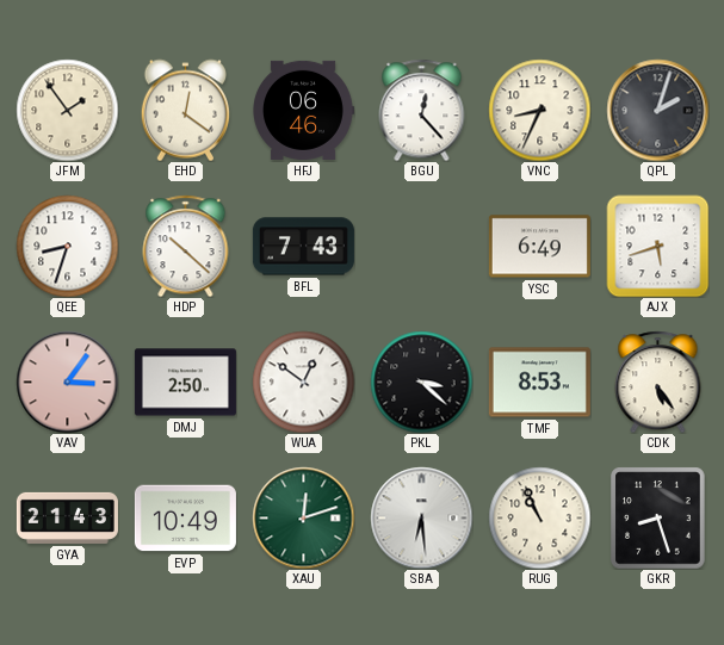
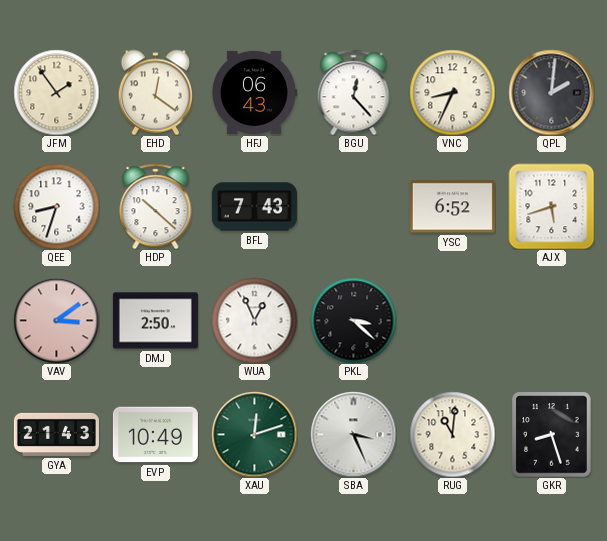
HFJ: 06:46 -> 06:43 (255, 92)
QPL: 2:03 -> 2:01 (551, 92)
YSC: 6:49 -> 6:52 (452, 207)
VAV: 3:06 -> 3:09 (56, 320)
WUA: 12:51 -> 12:56 (254, 320)
TMF: 8:53 -> none (539, 383)
CDK: 5:24 -> none (658, 382)
SBA: 6:29 -> 3:26 (353, 434)
RUG: 10:56 -> 11:01 (452, 434)
